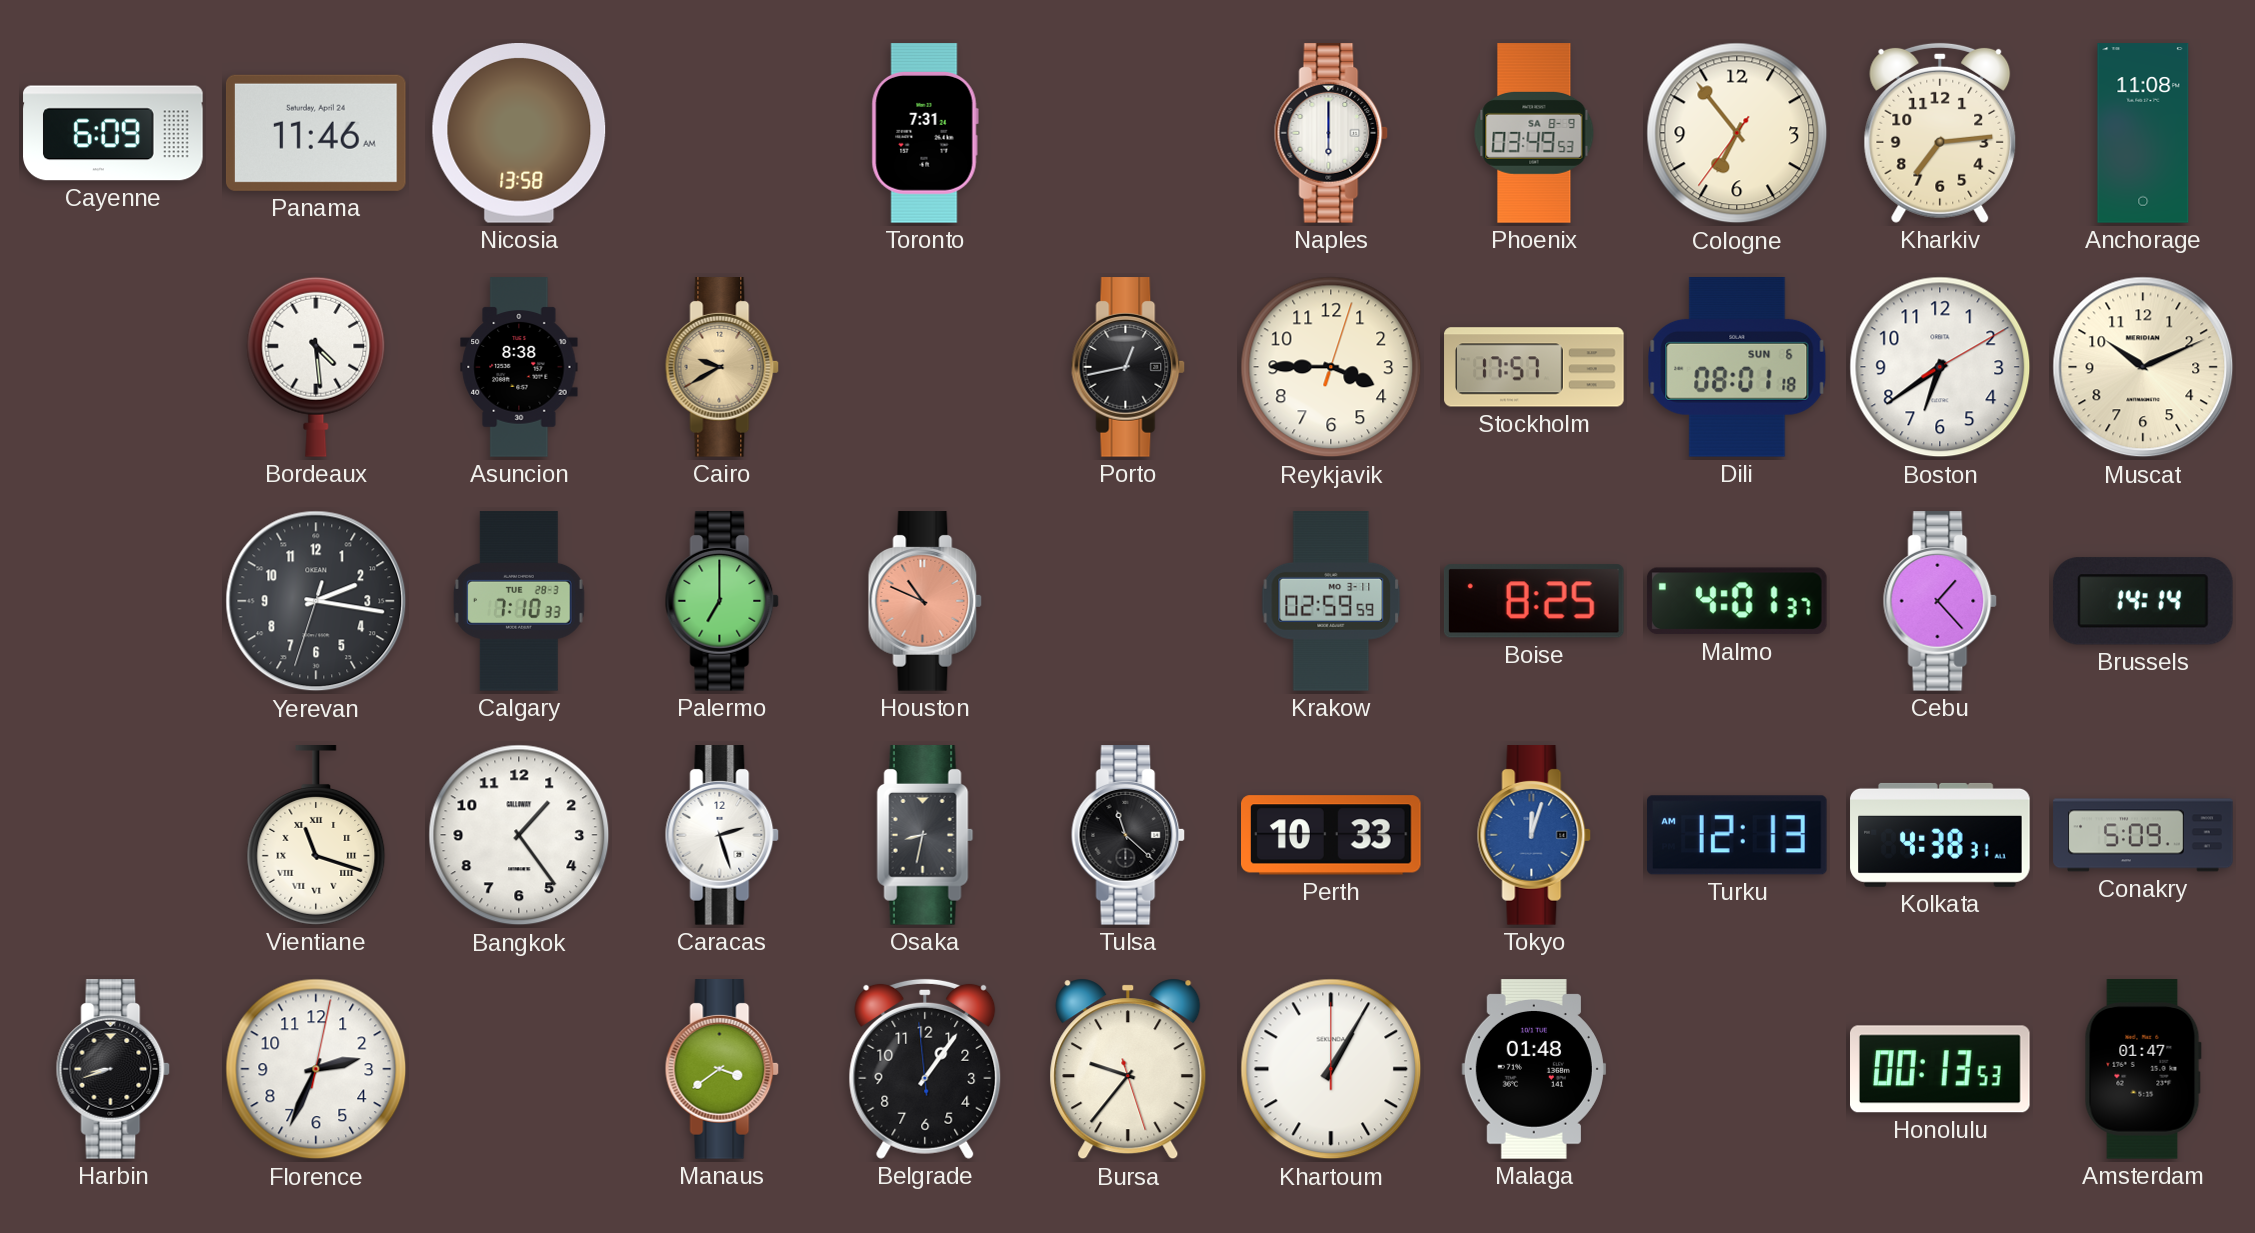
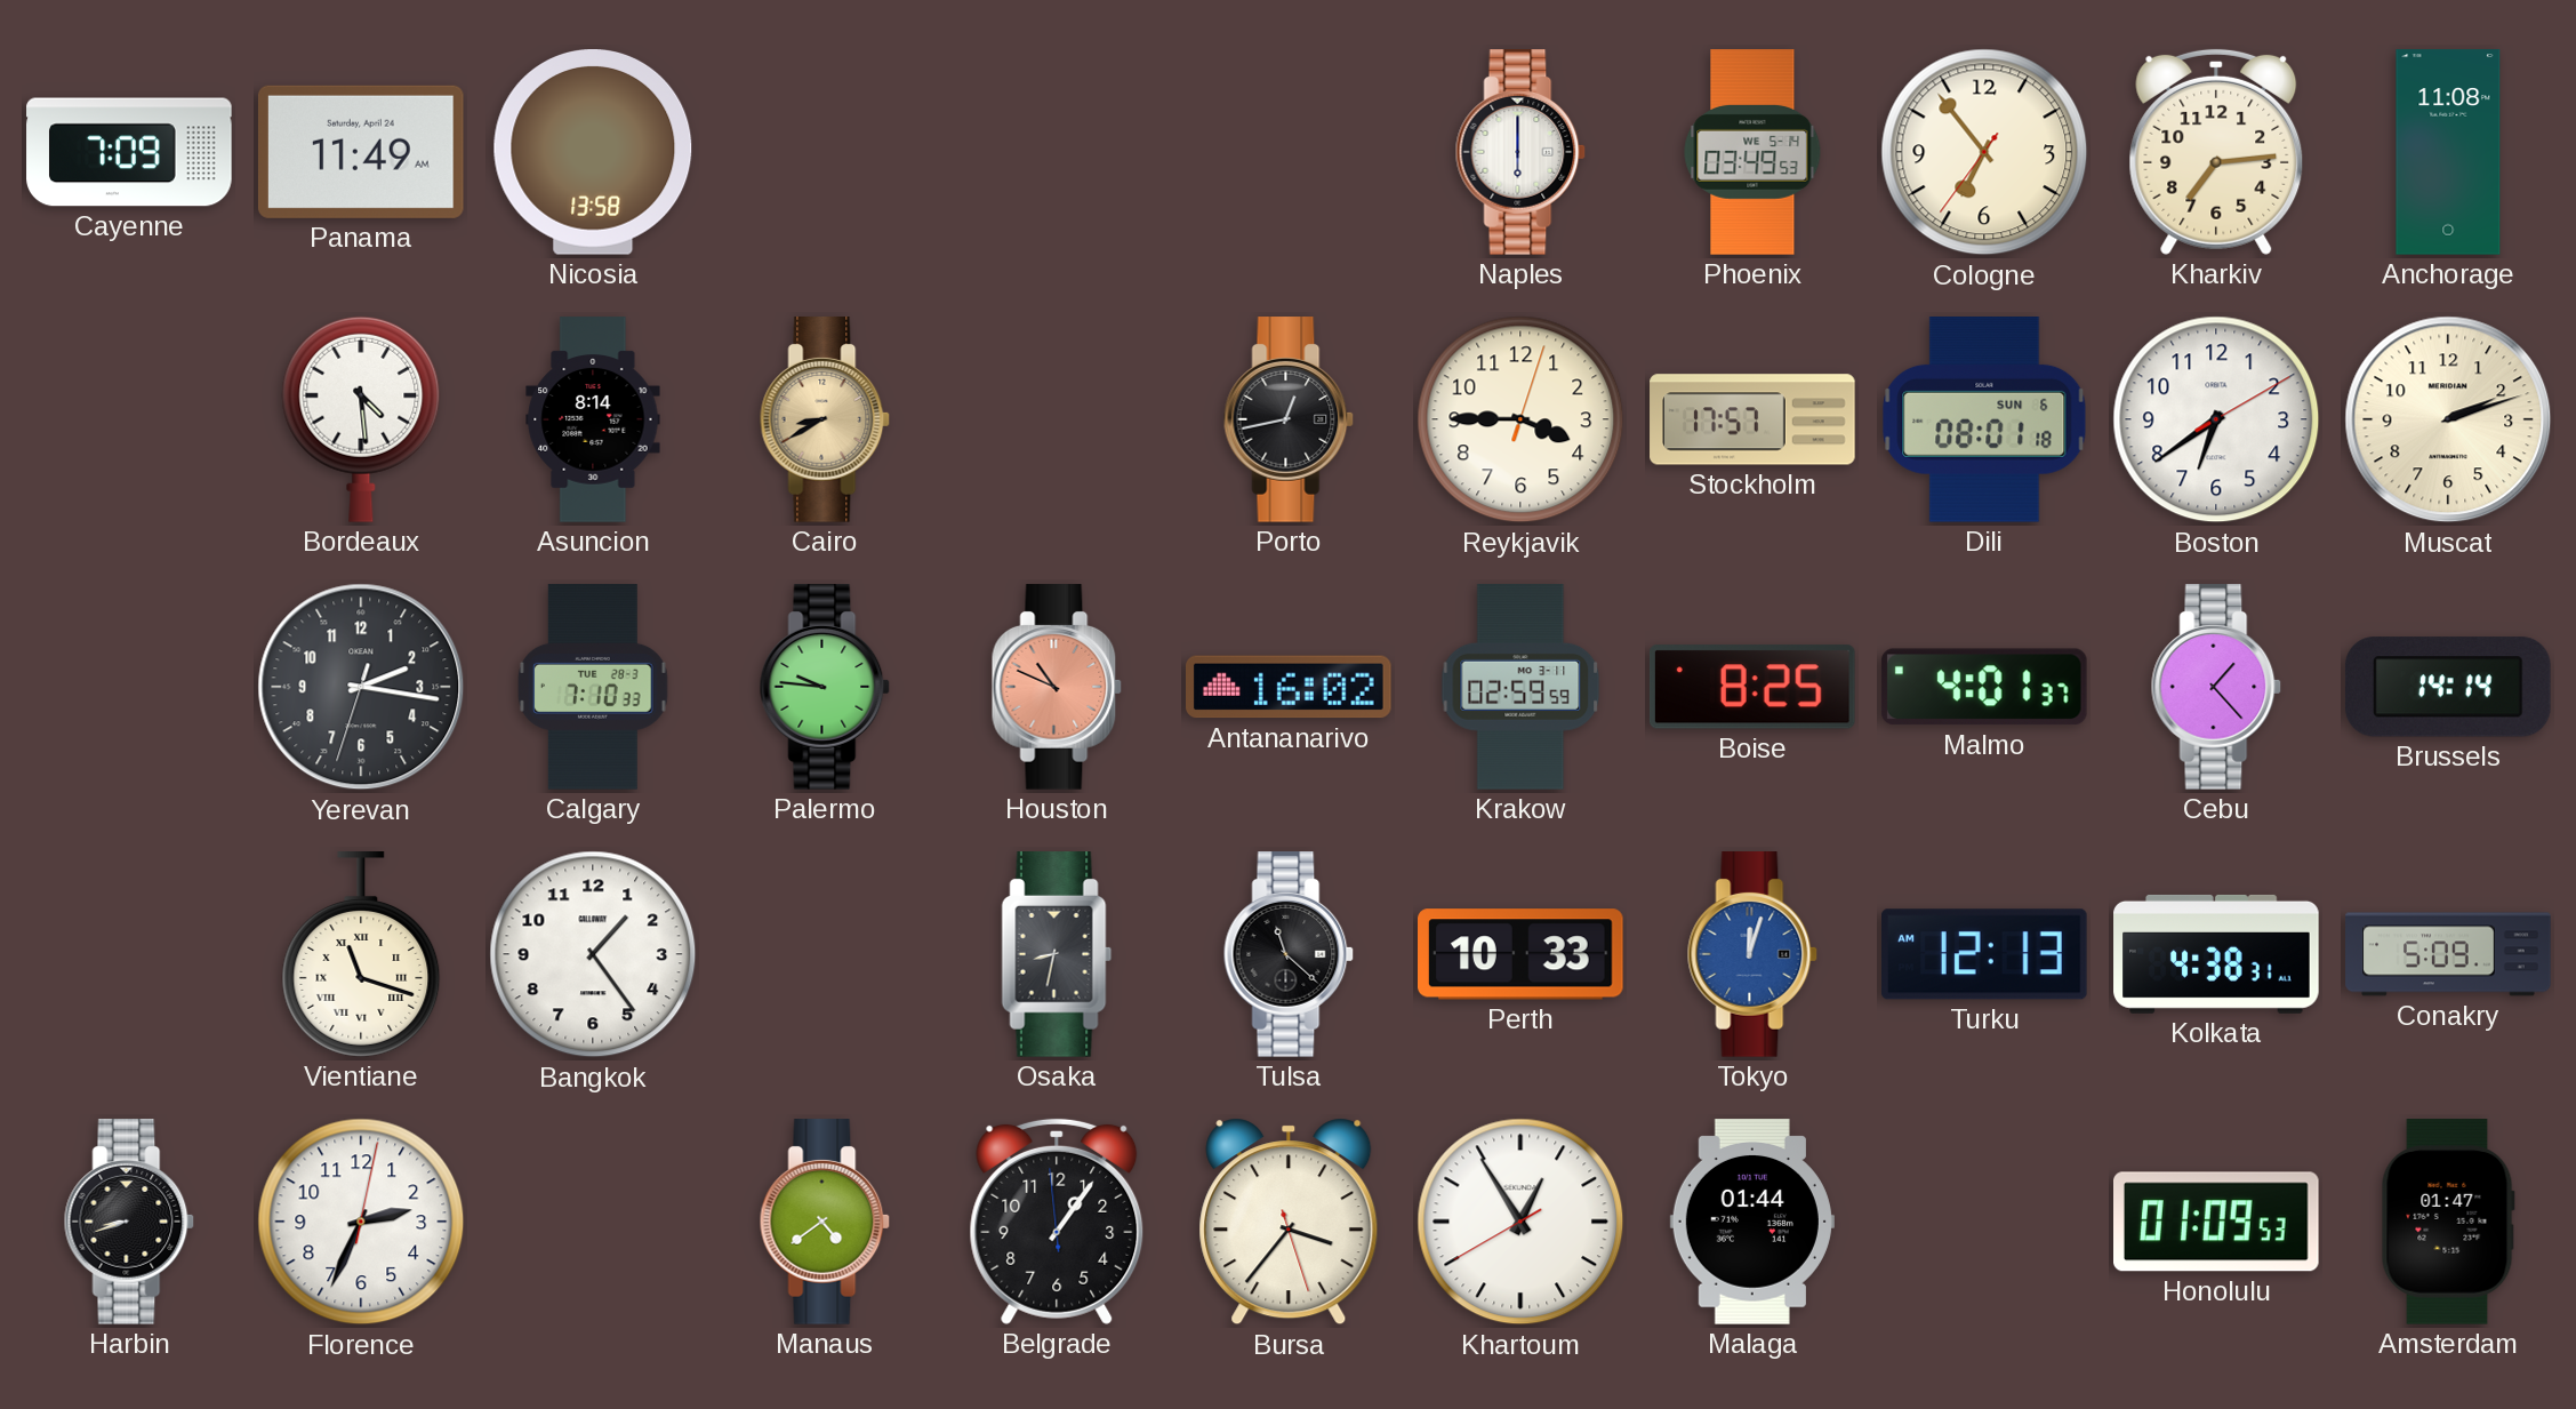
Cayenne: 6:09 -> 7:09 (129, 152)
Panama: 11:46 -> 11:49 (361, 152)
Toronto: 7:31 -> none (925, 133)
Phoenix date: SA 8-9 -> WE 5-14 (1752, 152)
Asuncion: 8:38 -> 8:14 (593, 419)
Cairo: 9:40 -> 8:40 (825, 419)
Muscat: 10:11 -> 2:12 (2448, 419)
Palermo: 7:00 -> 9:46 (825, 687)
Antananarivo: none -> 16:02 (1290, 687)
Caracas: 2:27 -> none (722, 835)
Manaus: 3:39 -> 4:39 (825, 1222)
Bursa: 9:36 -> 3:36 (1289, 1222)
Khartoum: 1:05 -> 12:54 (1520, 1222)
Malaga: 01:48 -> 01:44 (1752, 1222)
Honolulu: 00:13 -> 01:09 (2217, 1222)
